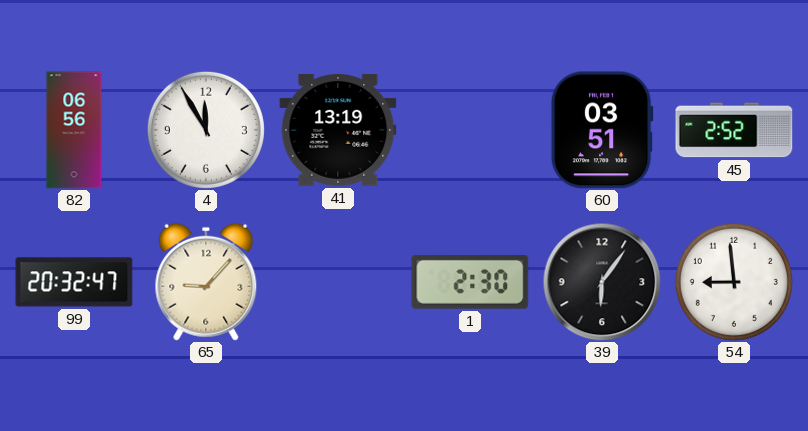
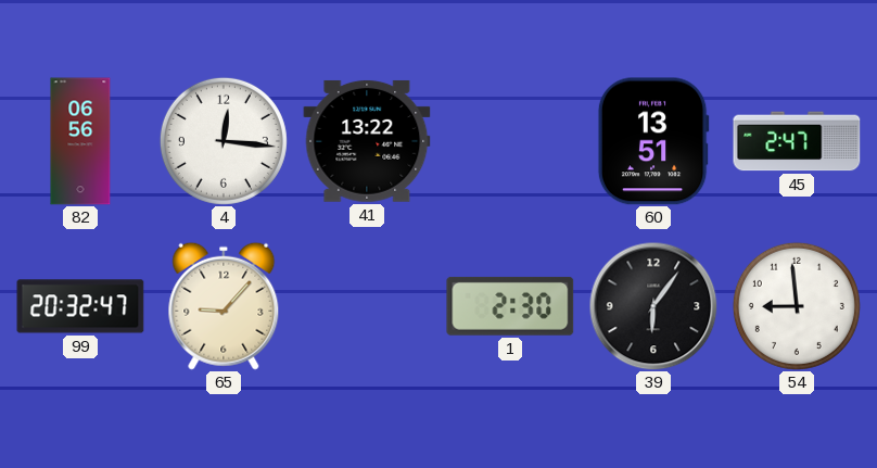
4: 11:55 -> 12:16 (224, 141)
41: 13:19 -> 13:22 (367, 141)
60: 03:51 -> 13:51 (653, 141)
45: 2:52 -> 2:47 (797, 141)
